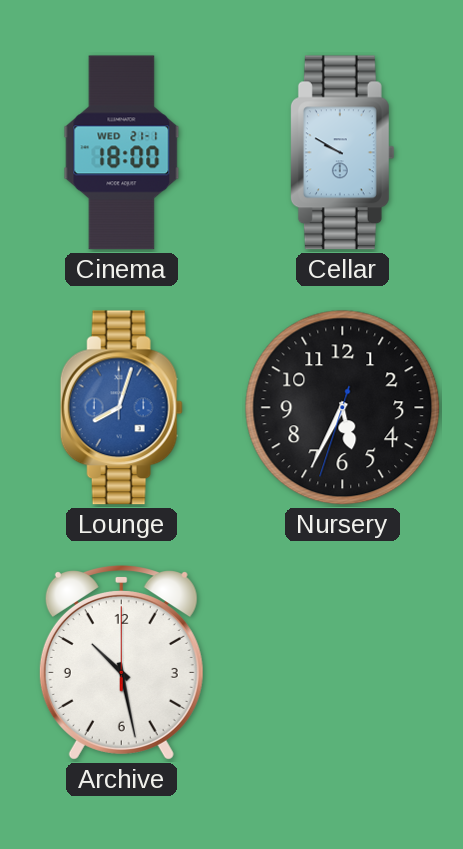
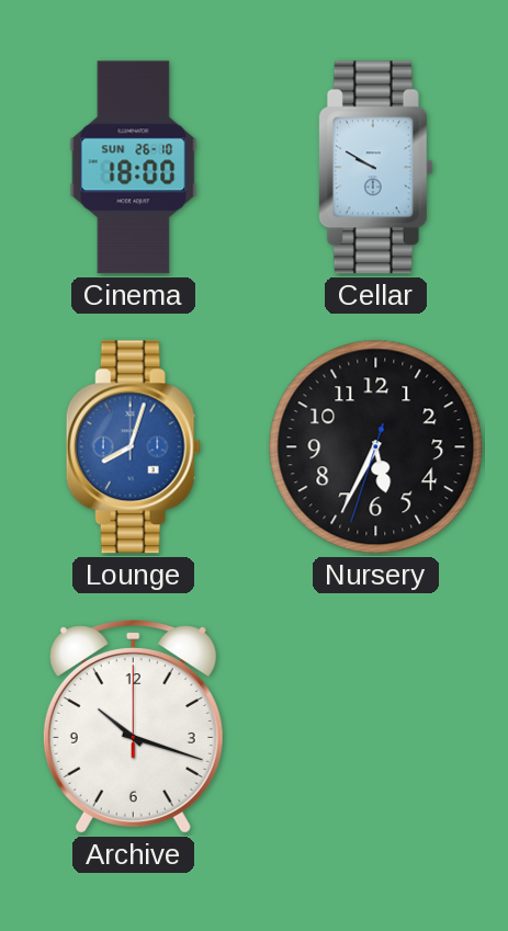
Cinema date: WED 21-1 -> SUN 26-10 (134, 168)
Archive: 10:28 -> 10:18 (133, 727)
